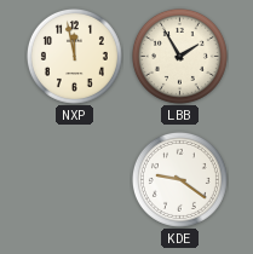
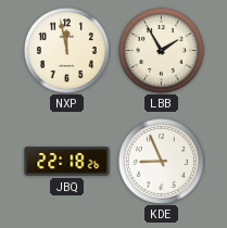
JBQ: none -> 22:18 (67, 162)
KDE: 9:21 -> 8:56 (161, 161)
